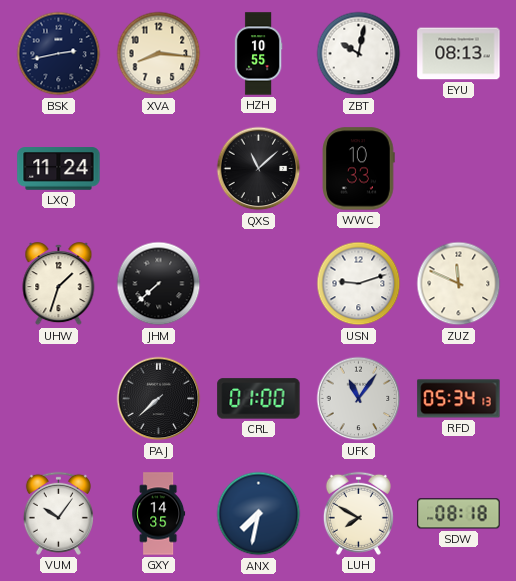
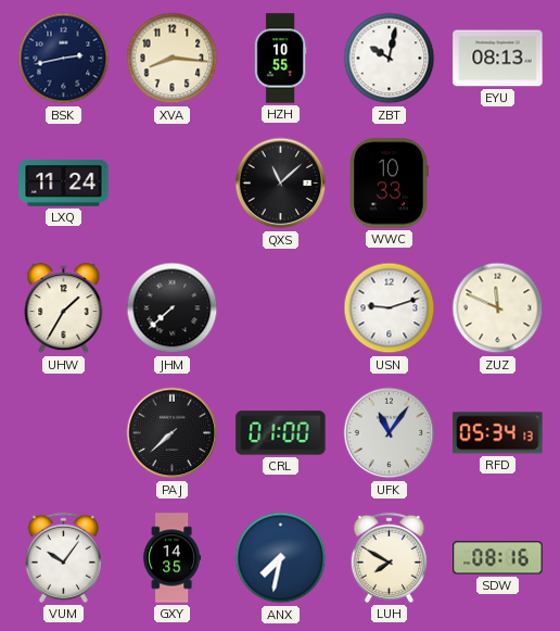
UHW: 1:33 -> 1:35 (64, 308)
SDW: 08:18 -> 08:16 (498, 558)
